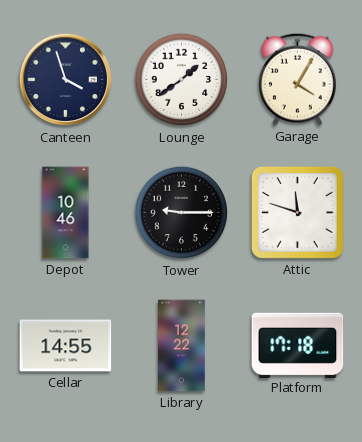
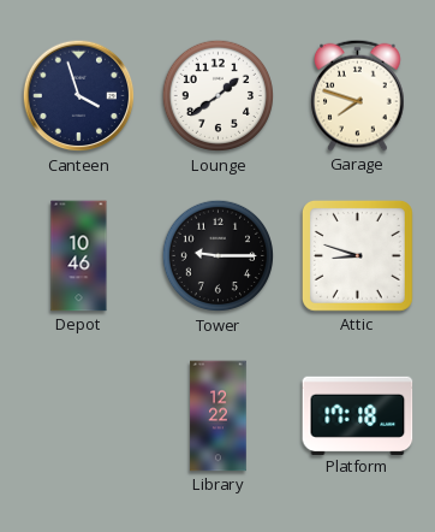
Garage: 4:05 -> 7:48 (358, 95)
Attic: 11:48 -> 8:48 (357, 255)
Cellar: 14:55 -> none (66, 346)
